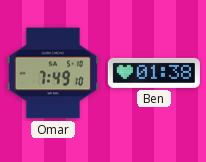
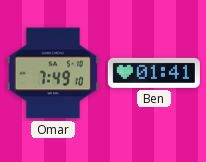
Ben: 01:38 -> 01:41 (154, 73)
